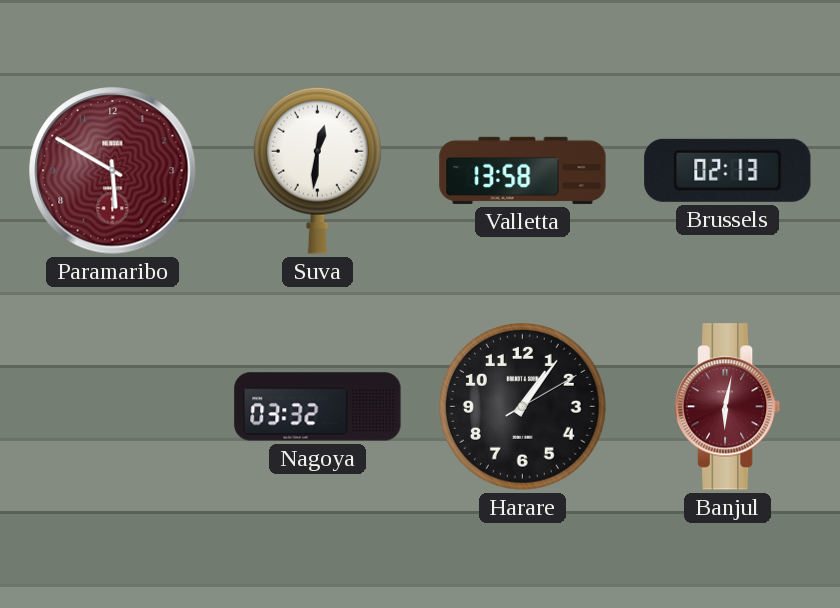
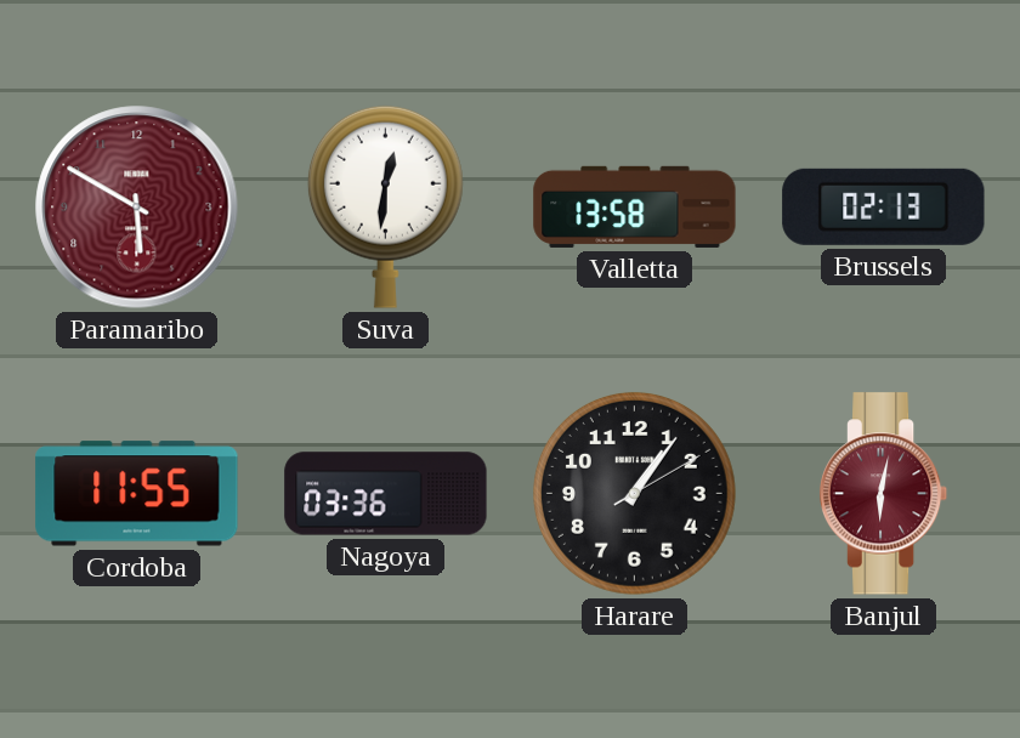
Cordoba: none -> 11:55 (137, 494)
Nagoya: 03:32 -> 03:36 (386, 494)
